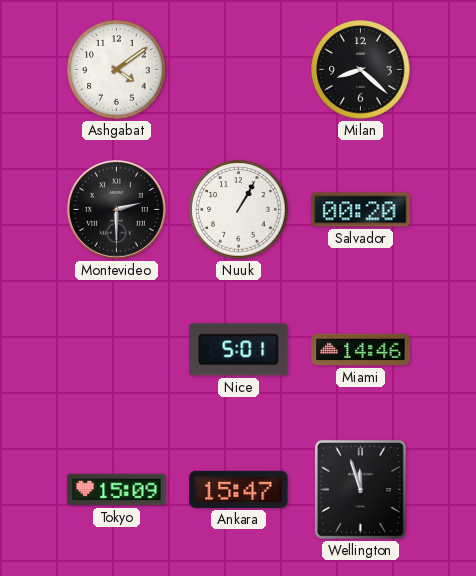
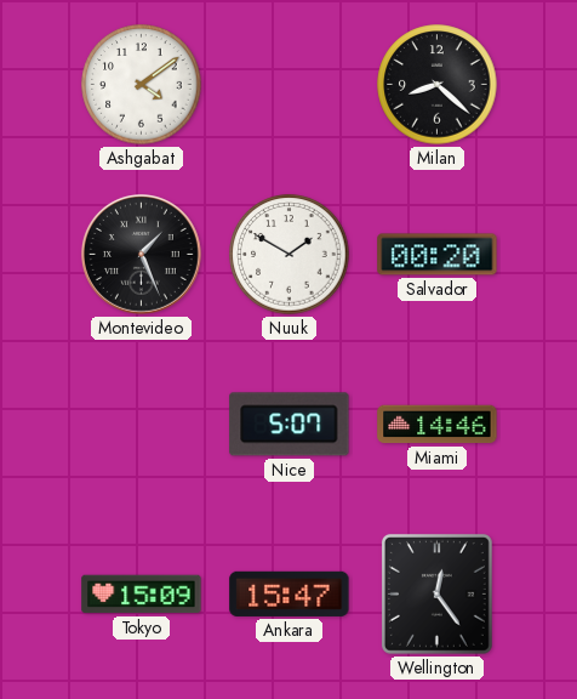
Montevideo: 2:30 -> 1:26 (142, 255)
Nuuk: 1:05 -> 1:50 (290, 255)
Nice: 5:01 -> 5:07 (290, 425)
Wellington: 11:57 -> 12:24 (436, 593)
